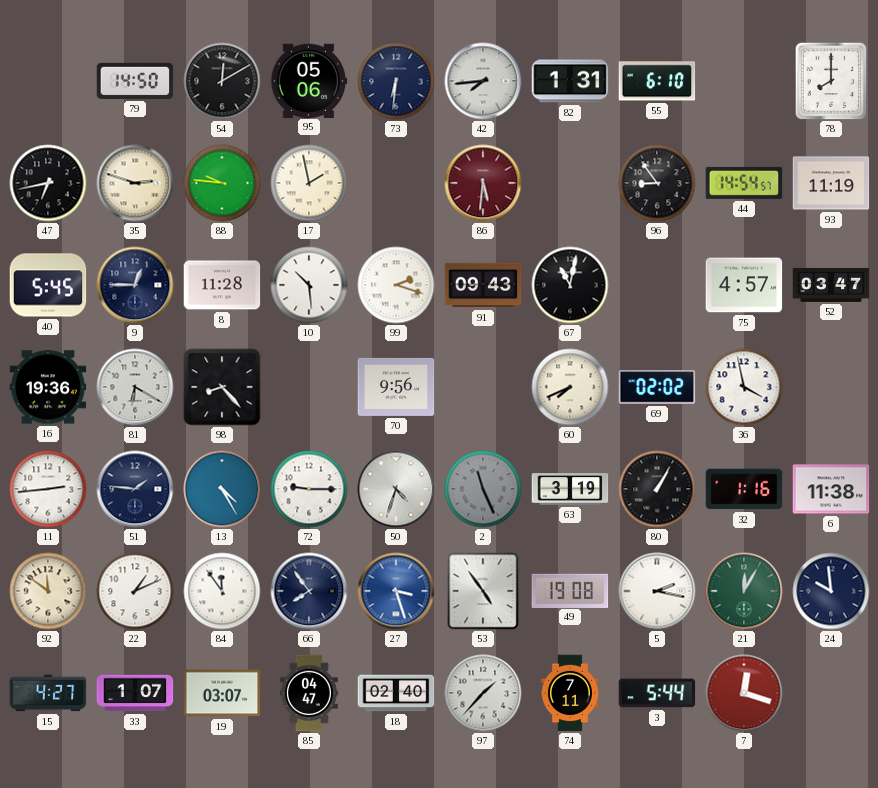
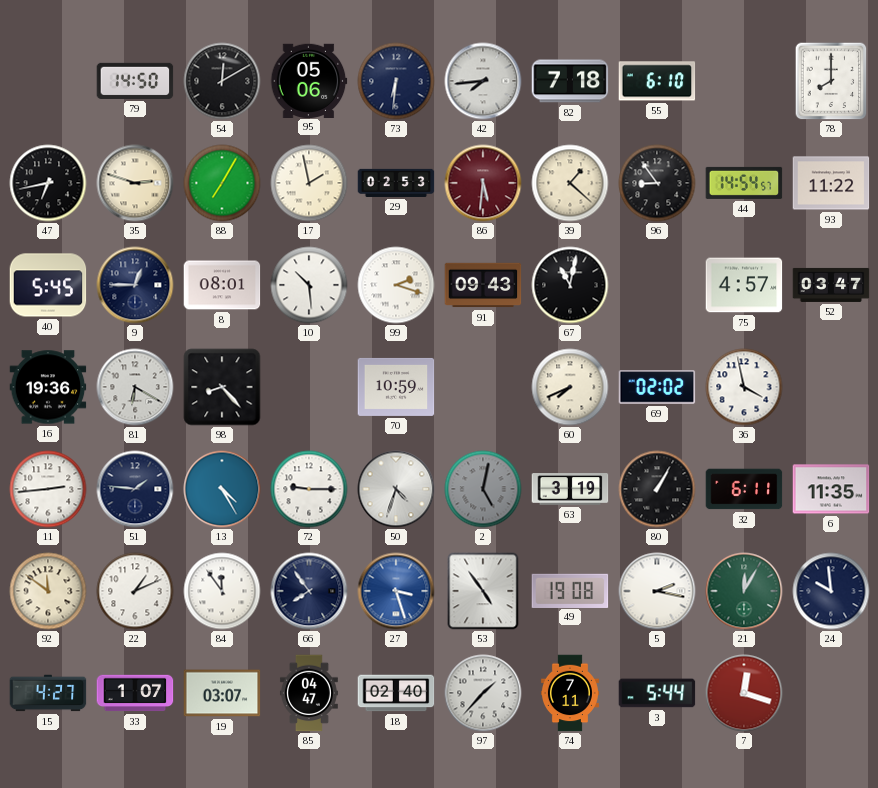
82: 1:31 -> 7:18 (570, 81)
88: 9:46 -> 7:05 (222, 183)
29: none -> 02:53 (396, 183)
39: none -> 1:22 (570, 183)
93: 11:19 -> 11:22 (831, 183)
8: 11:28 -> 08:01 (222, 285)
70: 9:56 -> 10:59 (396, 387)
2: 11:26 -> 5:02 (483, 489)
32: 1:16 -> 6:11 (744, 489)
6: 11:38 -> 11:35 (831, 489)
